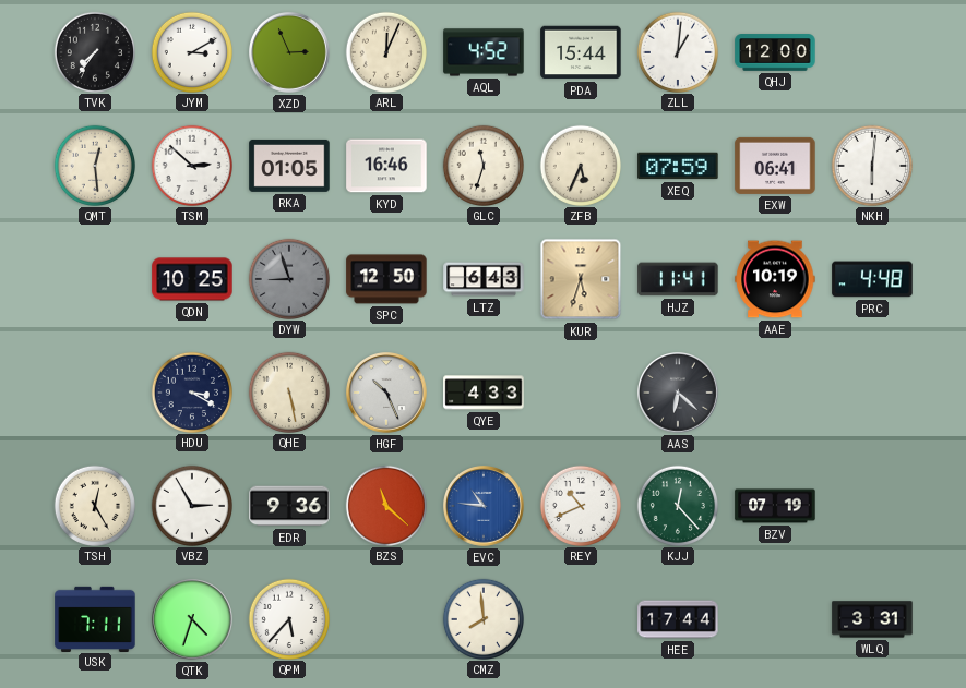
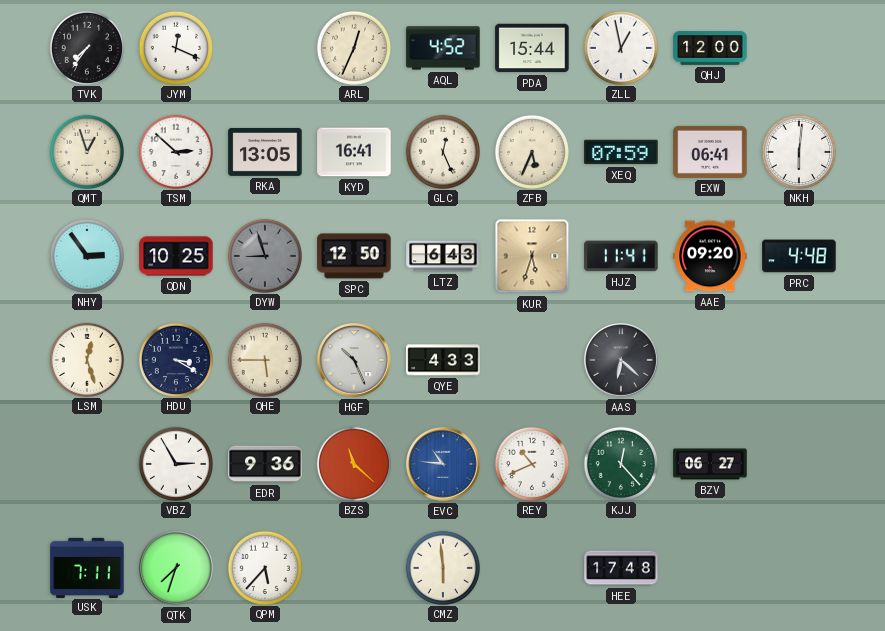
JYM: 3:10 -> 12:19 (175, 47)
XZD: 2:56 -> none (290, 53)
ARL: 12:04 -> 12:34 (353, 47)
ZLL: 1:01 -> 12:58 (620, 47)
QMT: 12:29 -> 12:57 (86, 151)
RKA: 01:05 -> 13:05 (265, 152)
KYD: 16:46 -> 16:41 (354, 152)
GLC: 11:33 -> 12:26 (442, 151)
NHY: none -> 2:54 (86, 255)
AAE: 10:19 -> 09:20 (710, 256)
LSM: none -> 12:27 (86, 359)
QHE: 5:28 -> 5:45 (264, 359)
TSH: 12:25 -> none (94, 505)
BZV: 07:19 -> 06:27 (710, 464)
QTK: 4:33 -> 7:33 (177, 569)
CMZ: 7:59 -> 5:59 (442, 567)
HEE: 17:44 -> 17:48 (621, 568)
WLQ: 3:31 -> none (872, 619)
